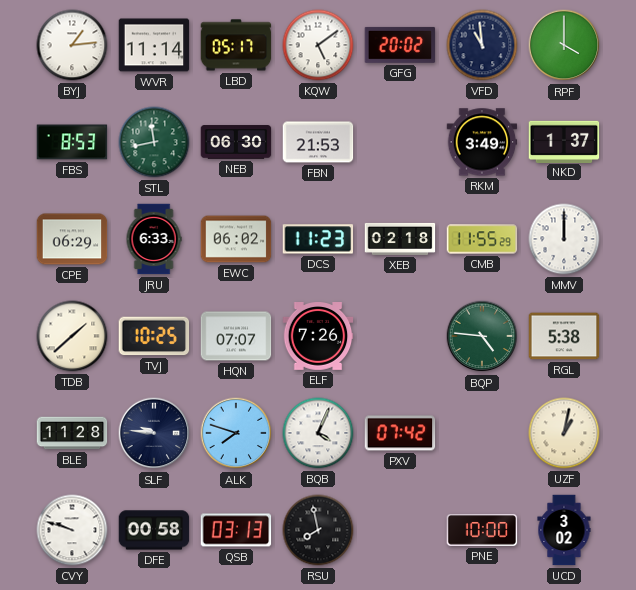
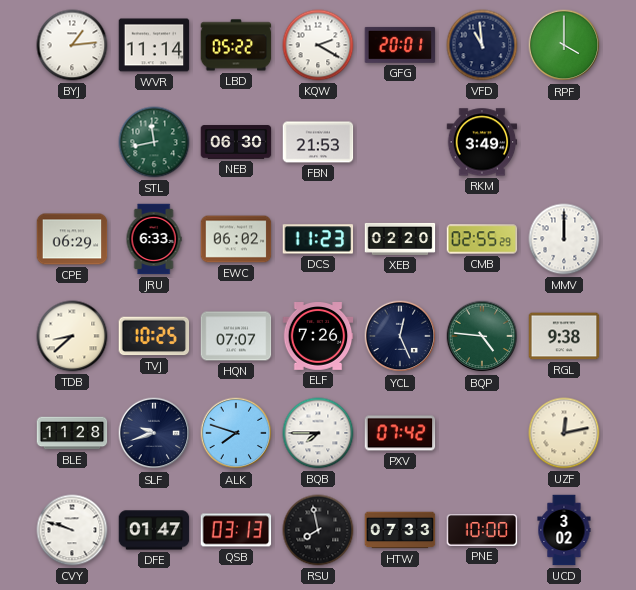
LBD: 05:17 -> 05:22 (236, 45)
KQW: 5:09 -> 2:20 (318, 45)
GFG: 20:02 -> 20:01 (400, 45)
FBS: 8:53 -> none (72, 142)
NKD: 1:37 -> none (564, 141)
XEB: 02:18 -> 02:20 (400, 239)
CMB: 11:55 -> 02:55 (482, 239)
TDB: 1:38 -> 8:38 (72, 336)
YCL: none -> 12:26 (400, 336)
RGL: 5:38 -> 9:38 (564, 336)
SLF: 9:46 -> 9:42 (154, 433)
BQB: 4:04 -> 7:45 (318, 433)
UZF: 1:02 -> 12:13 (564, 433)
DFE: 00:58 -> 01:47 (154, 530)
HTW: none -> 07:33 (400, 530)
